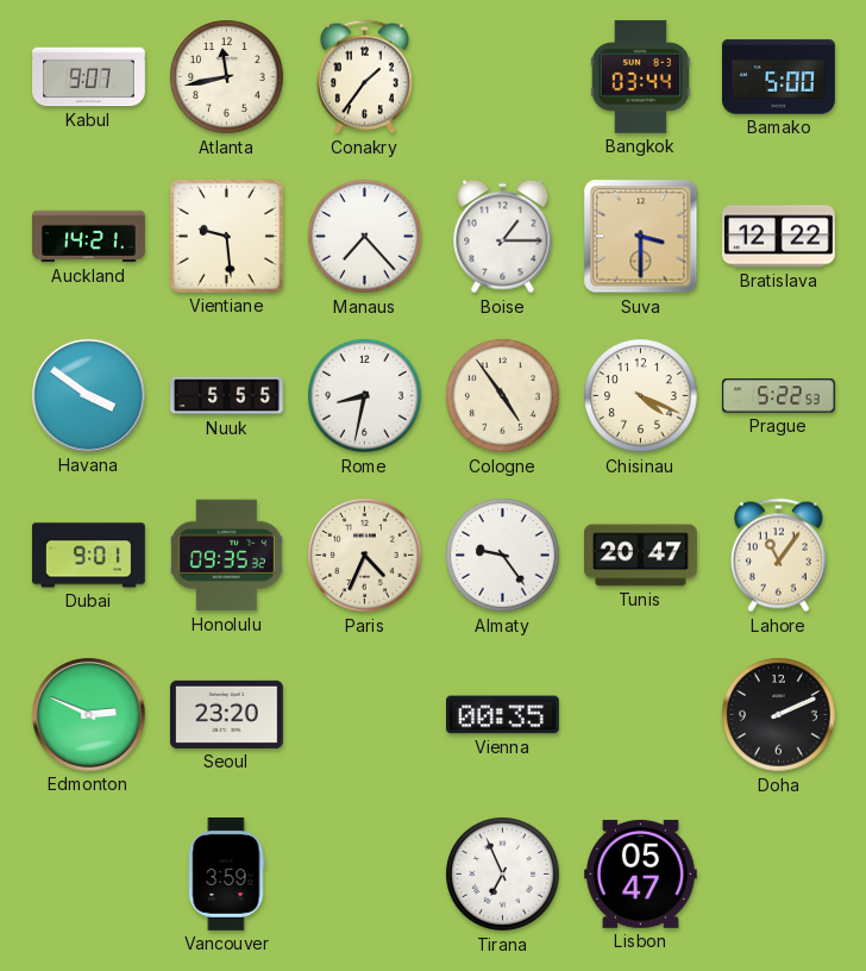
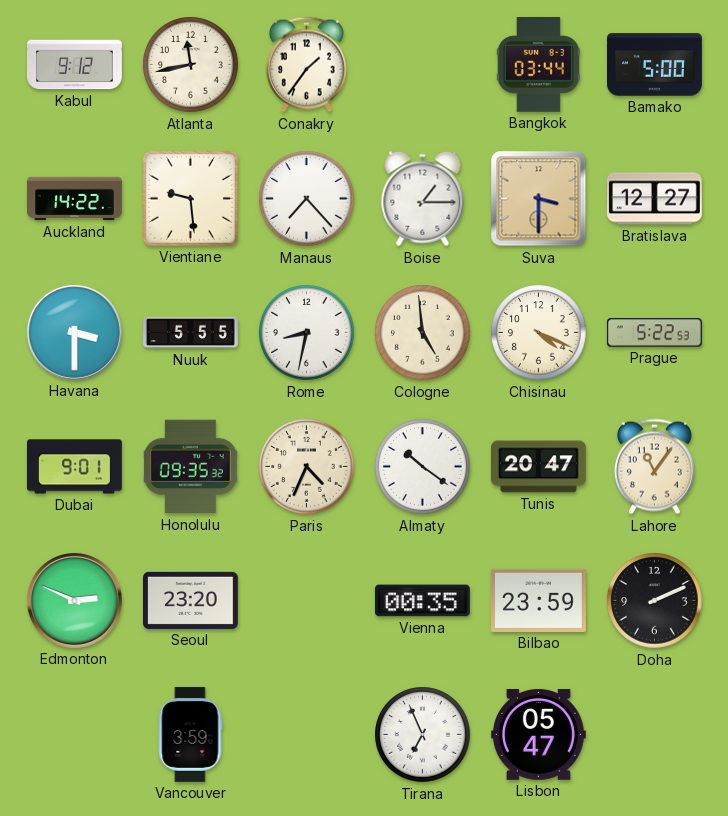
Kabul: 9:07 -> 9:12 (75, 65)
Auckland: 14:21 -> 14:22 (75, 199)
Bratislava: 12:22 -> 12:27 (654, 199)
Havana: 3:51 -> 3:30 (74, 332)
Cologne: 4:54 -> 4:59 (423, 333)
Almaty: 9:24 -> 10:21 (423, 467)
Bilbao: none -> 23:59 (538, 600)
